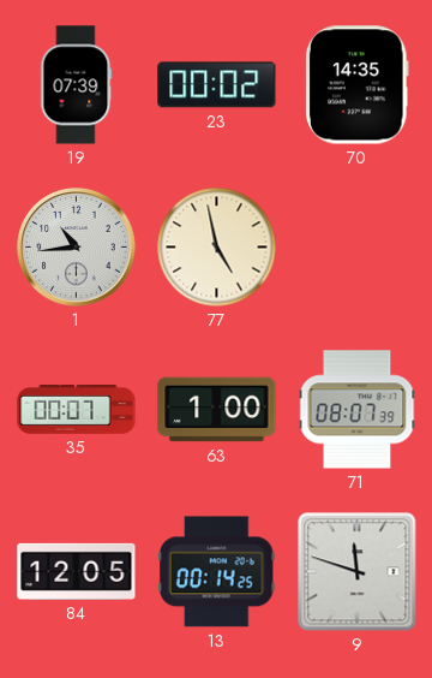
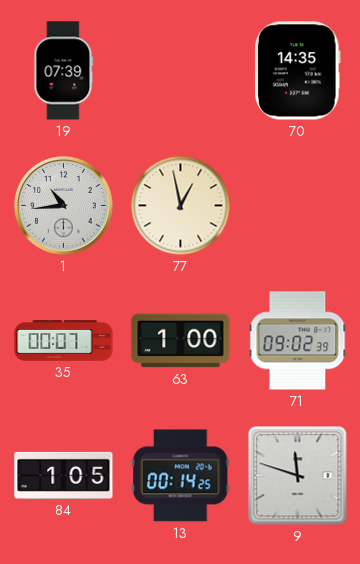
23: 00:02 -> none (217, 85)
77: 4:58 -> 12:58 (181, 206)
71: 08:07 -> 09:02 (298, 341)
84: 12:05 -> 1:05 (64, 475)
